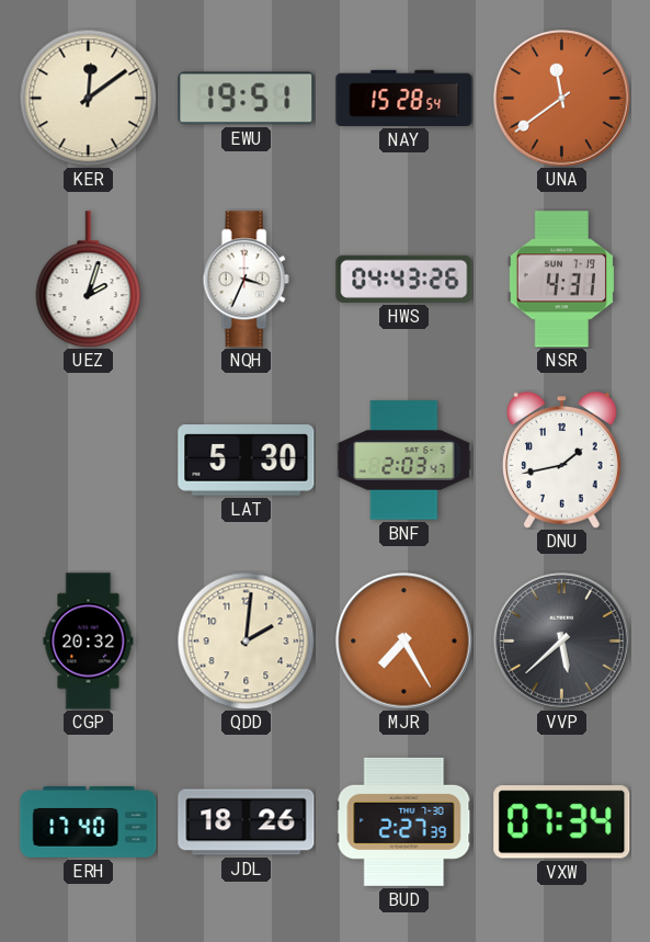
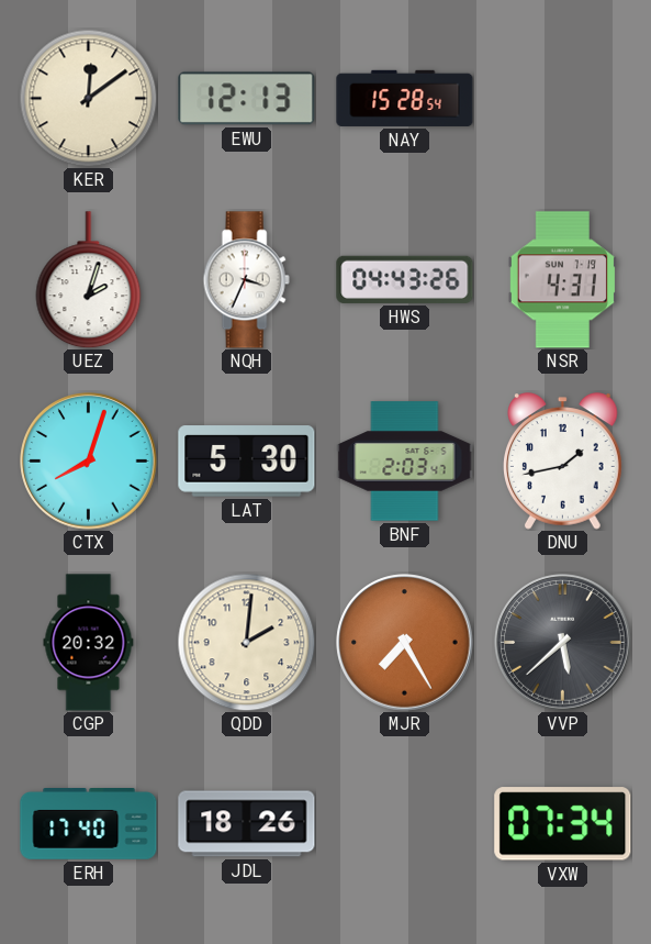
EWU: 19:51 -> 12:13 (247, 99)
UNA: 11:39 -> none (562, 99)
CTX: none -> 8:03 (89, 462)
BUD: 2:27 -> none (404, 821)
